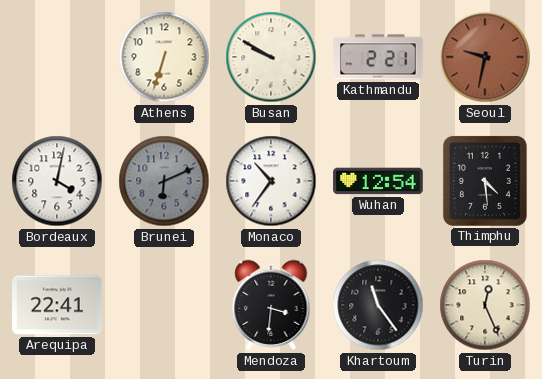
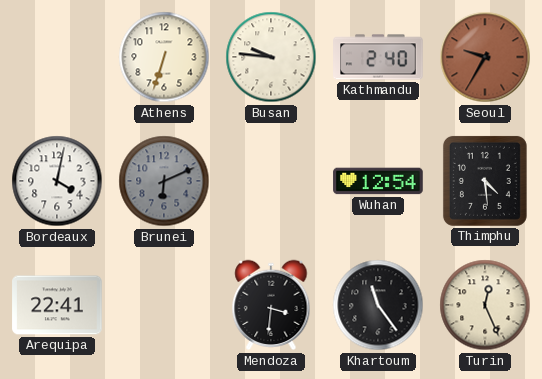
Busan: 9:50 -> 9:46 (271, 57)
Kathmandu: 2:21 -> 2:40 (378, 57)
Seoul: 9:32 -> 9:35 (485, 57)
Monaco: 10:36 -> none (271, 181)
